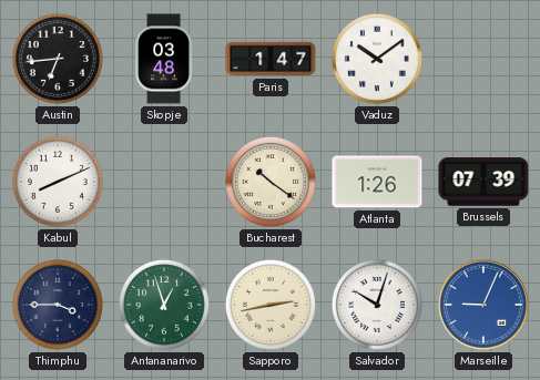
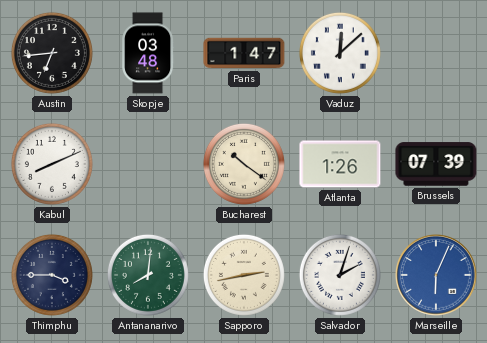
Vaduz: 10:09 -> 12:08 (340, 53)
Antananarivo: 12:57 -> 8:01 (148, 275)
Salvador: 10:03 -> 2:03 (340, 275)
Marseille: 9:04 -> 6:04 (437, 276)
